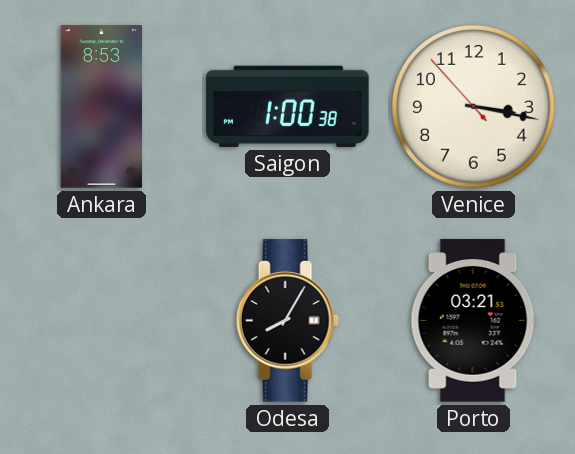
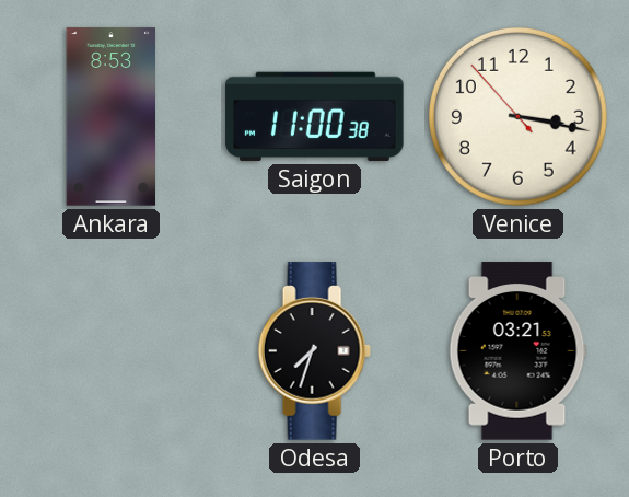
Saigon: 1:00 -> 11:00 (315, 116)
Odesa: 8:05 -> 7:33 (314, 351)
